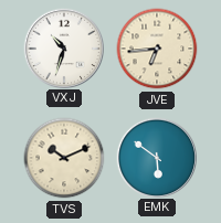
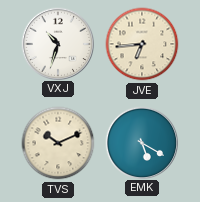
EMK: 5:51 -> 5:20 (141, 142)
